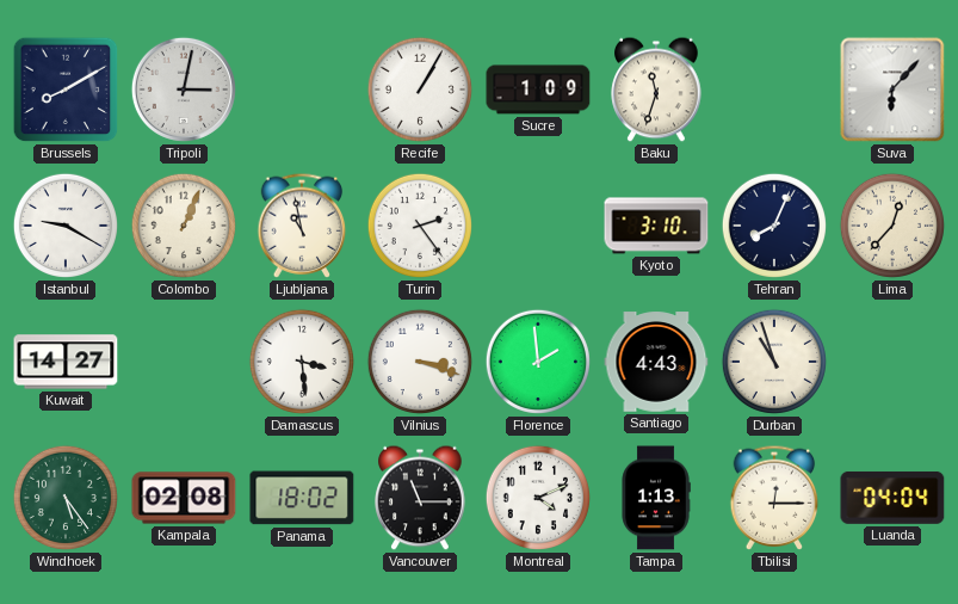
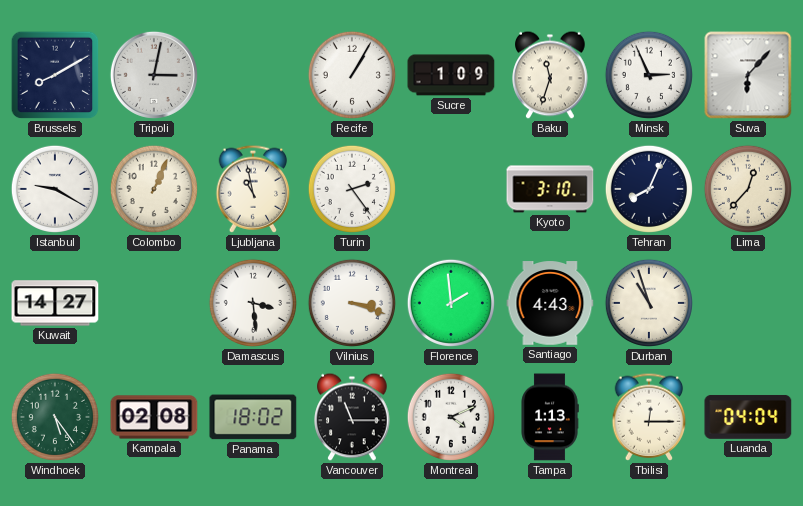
Minsk: none -> 2:56 (649, 75)
